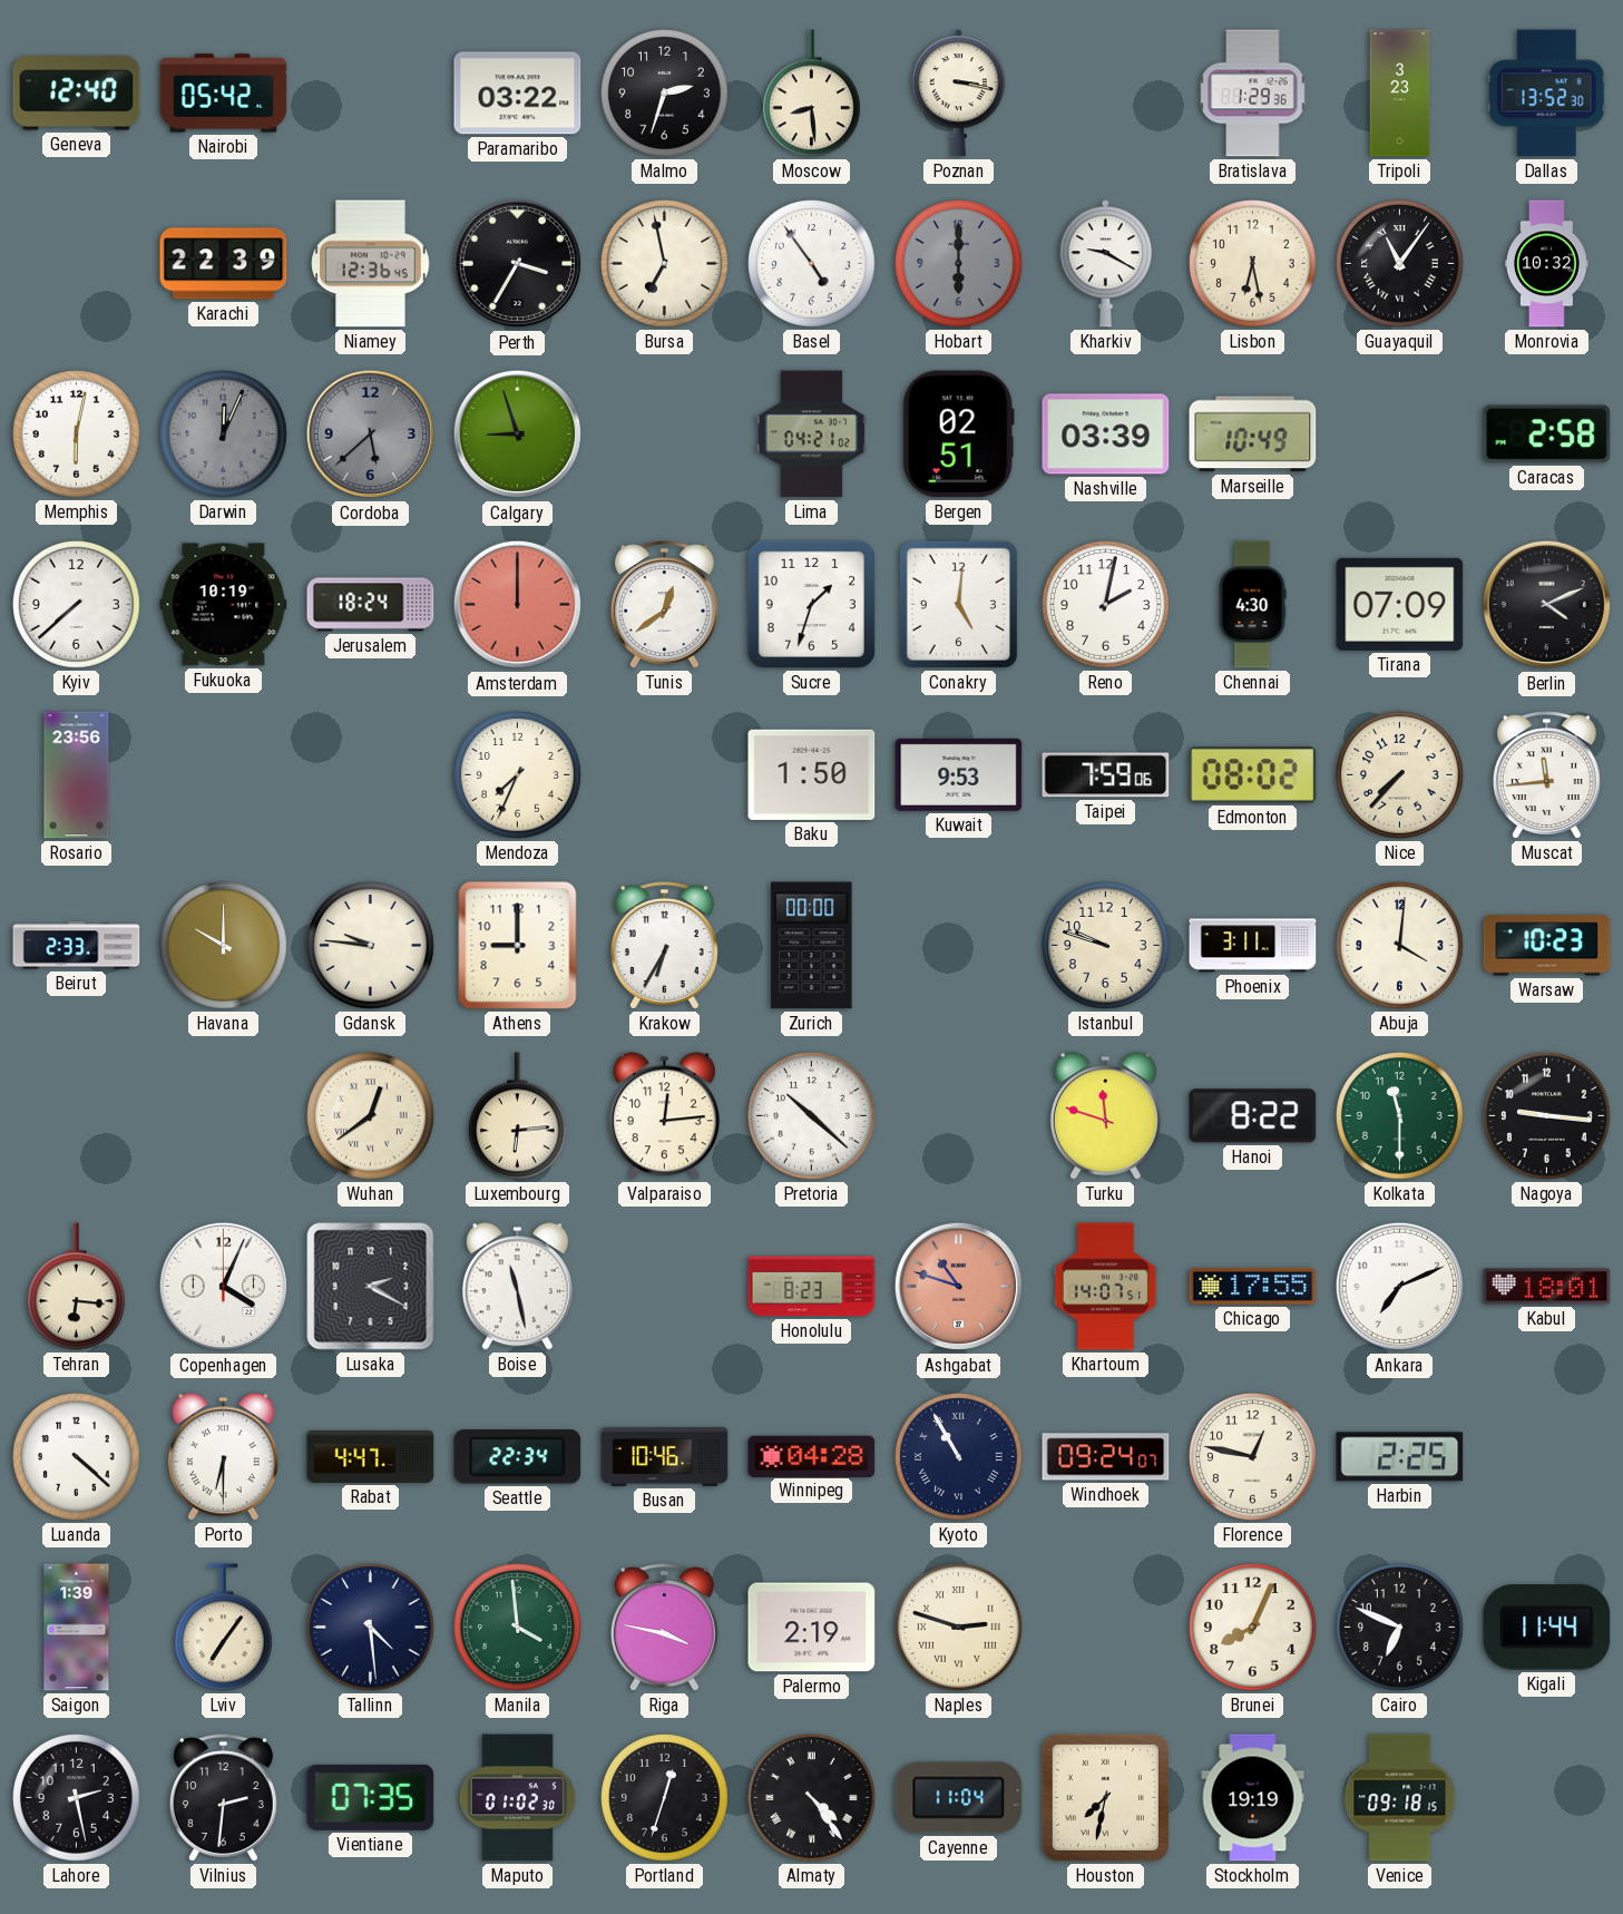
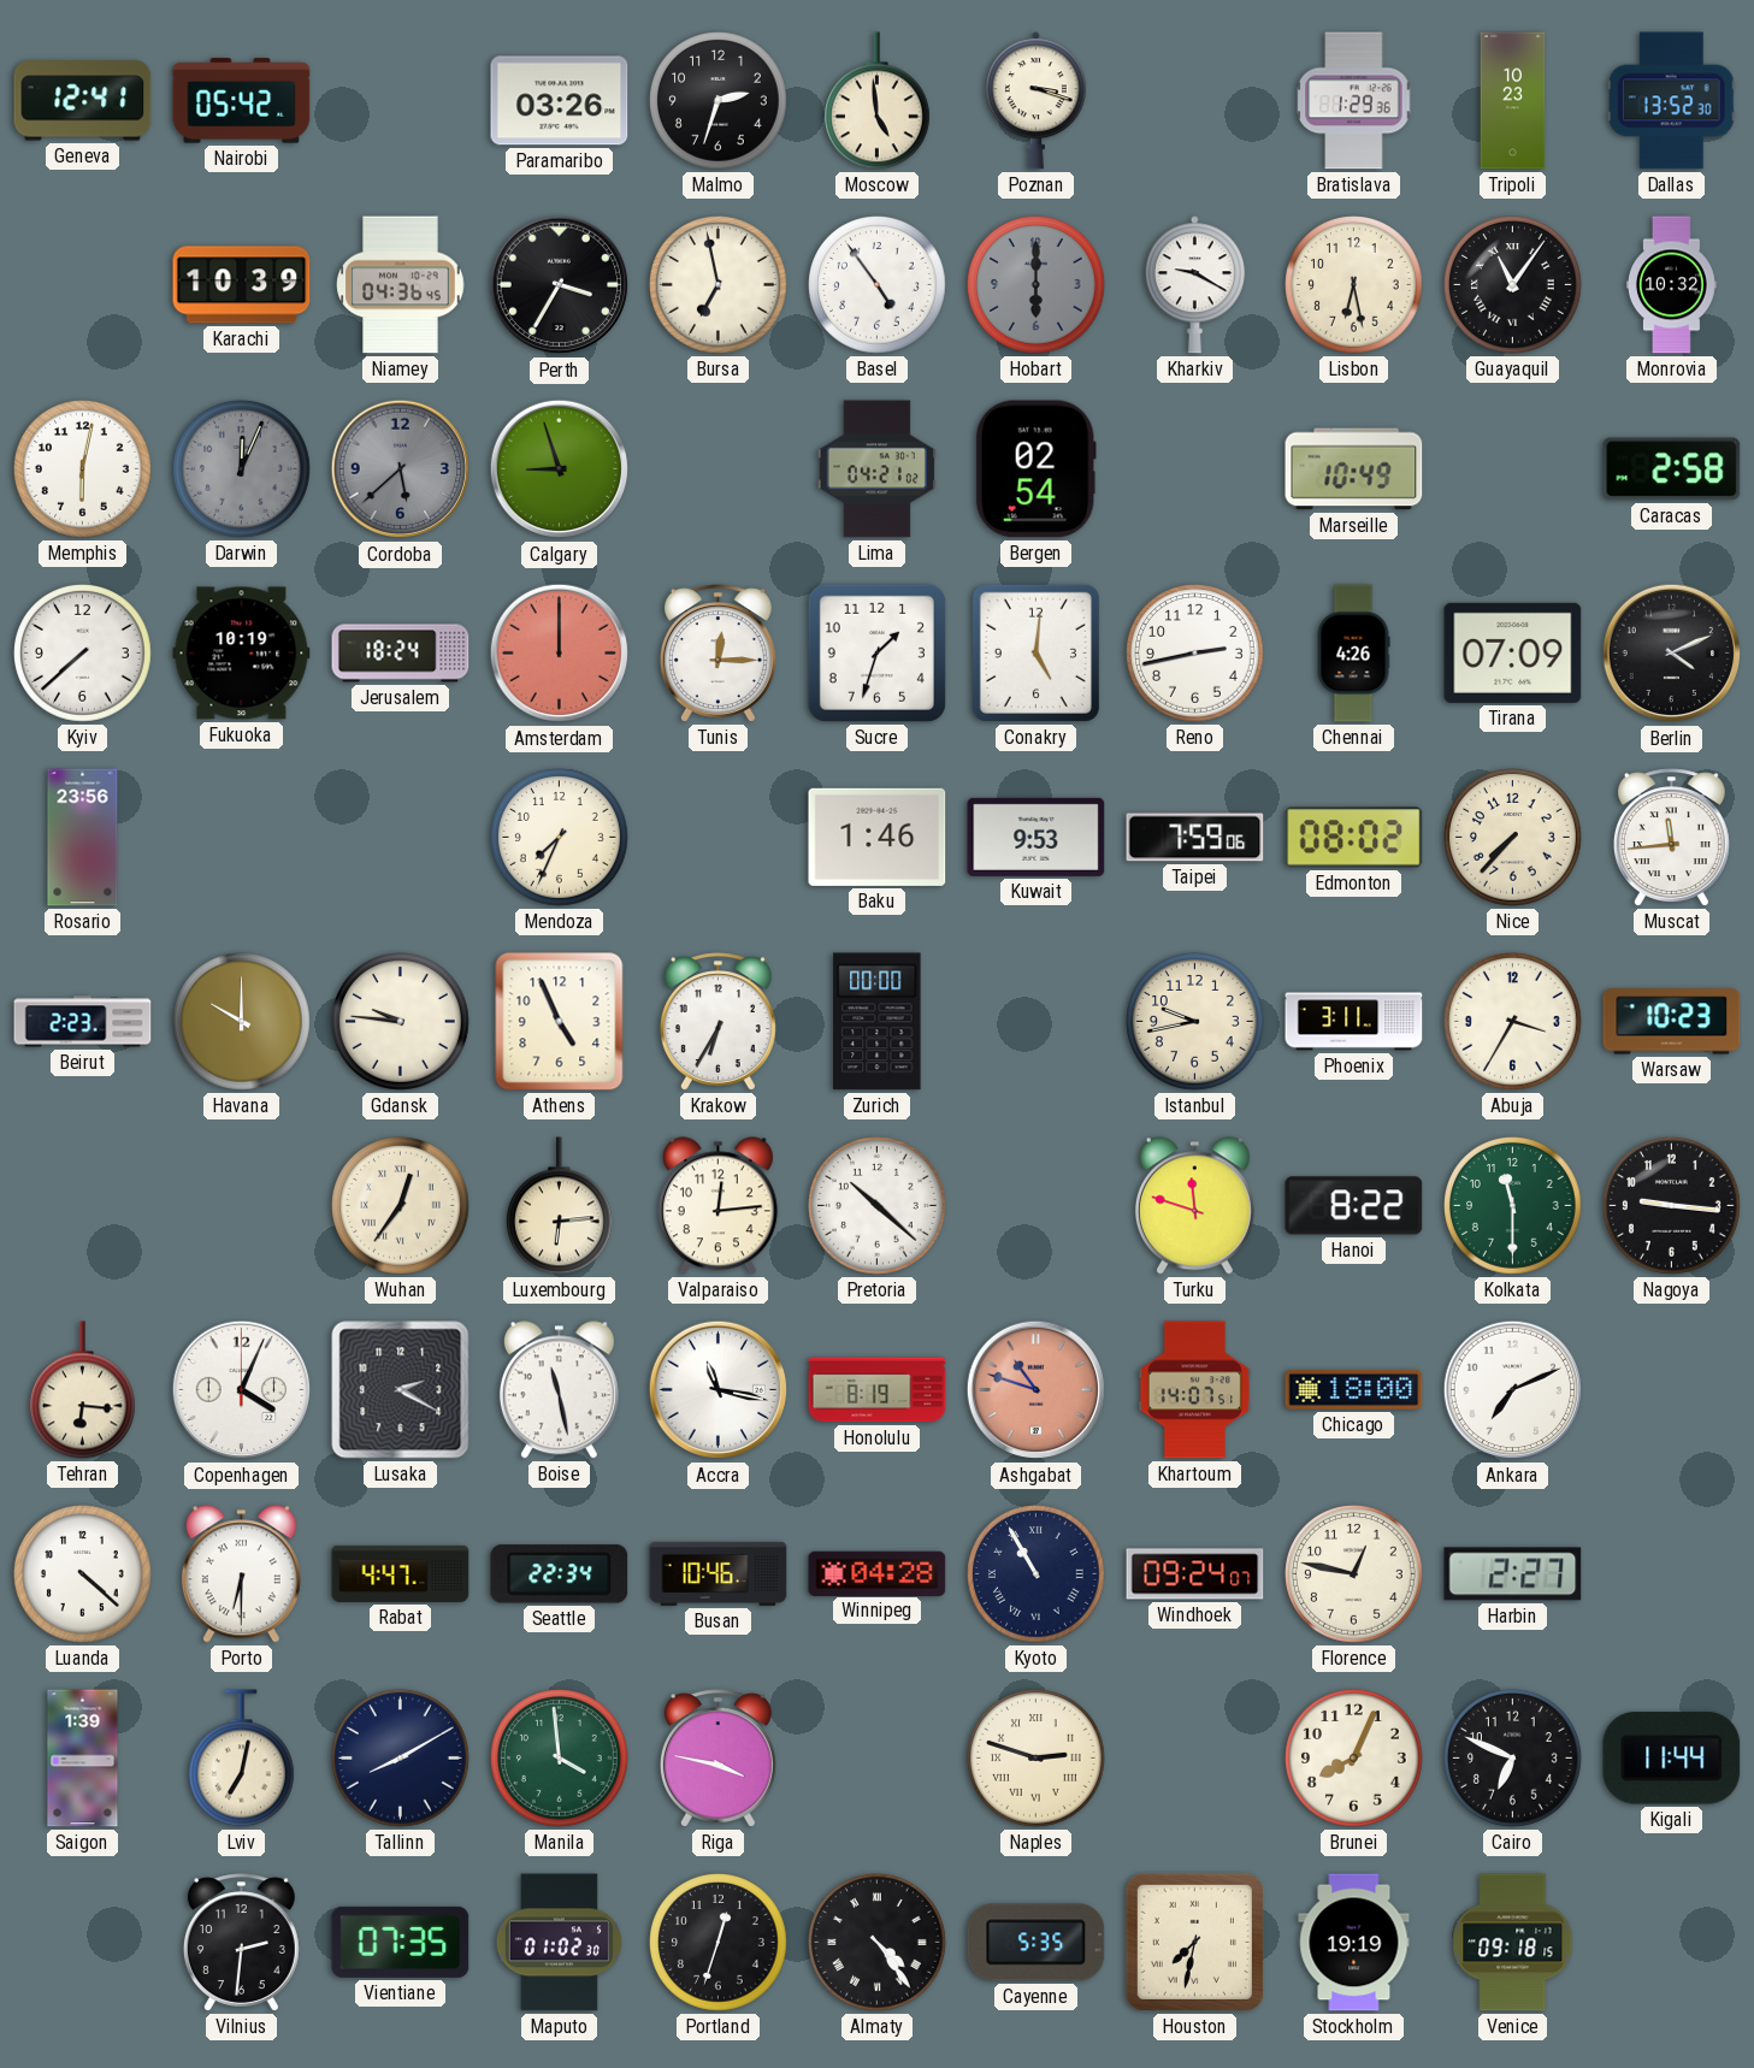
Geneva: 12:40 -> 12:41 (83, 101)
Paramaribo: 03:22 -> 03:26 (560, 101)
Moscow: 8:29 -> 4:59 (876, 101)
Poznan: 3:17 -> 3:18 (1035, 101)
Tripoli: 3:23 -> 10:23 (1513, 101)
Karachi: 22:39 -> 10:39 (242, 285)
Niamey: 12:36 -> 04:36 (401, 285)
Bergen: 02:51 -> 02:54 (1035, 469)
Nashville: 03:39 -> none (1106, 434)
Tunis: 12:39 -> 12:15 (717, 654)
Reno: 2:02 -> 2:43 (1195, 654)
Chennai: 4:30 -> 4:26 (1353, 654)
Baku: 1:50 -> 1:46 (878, 837)
Beirut: 2:33 -> 2:23 (83, 1022)
Athens: 9:00 -> 4:56 (560, 1022)
Istanbul: 9:48 -> 9:43 (1195, 1022)
Abuja: 4:01 -> 3:35 (1513, 1022)
Wuhan: 12:39 -> 12:36 (401, 1206)
Accra: none -> 11:17 (719, 1390)
Honolulu: 8:23 -> 8:19 (878, 1390)
Chicago: 17:55 -> 18:00 (1354, 1389)
Kabul: 18:01 -> none (1547, 1287)
Harbin: 2:25 -> 2:27 (1513, 1574)
Lviv: 7:06 -> 7:02 (241, 1759)
Tallinn: 4:29 -> 8:10 (401, 1759)
Palermo: 2:19 -> none (812, 1628)
Lahore: 2:28 -> none (77, 1798)
Cayenne: 11:04 -> 5:35 (1037, 1943)
